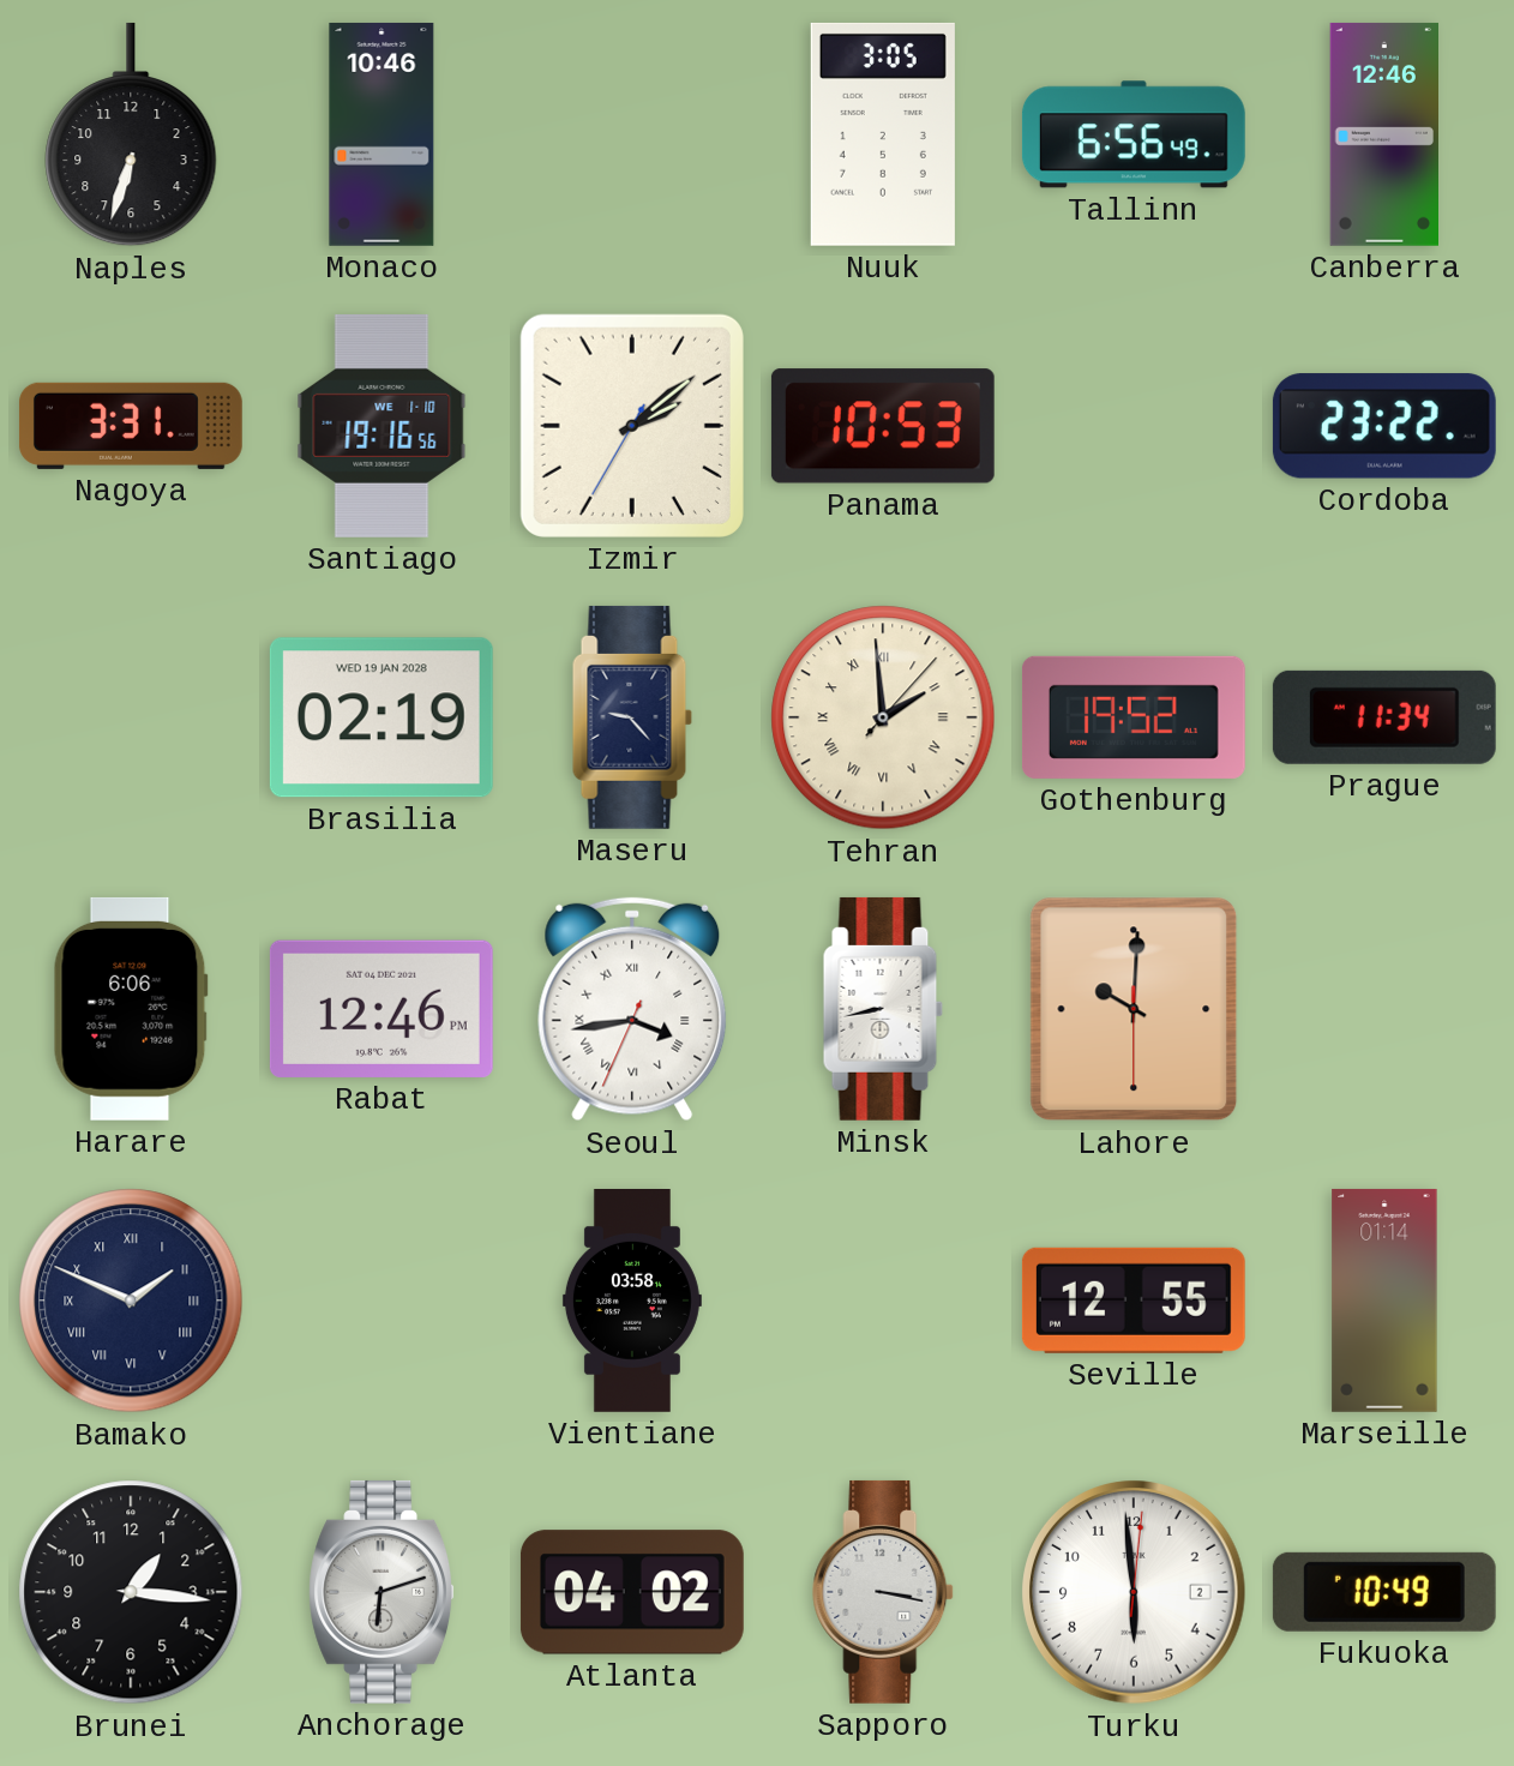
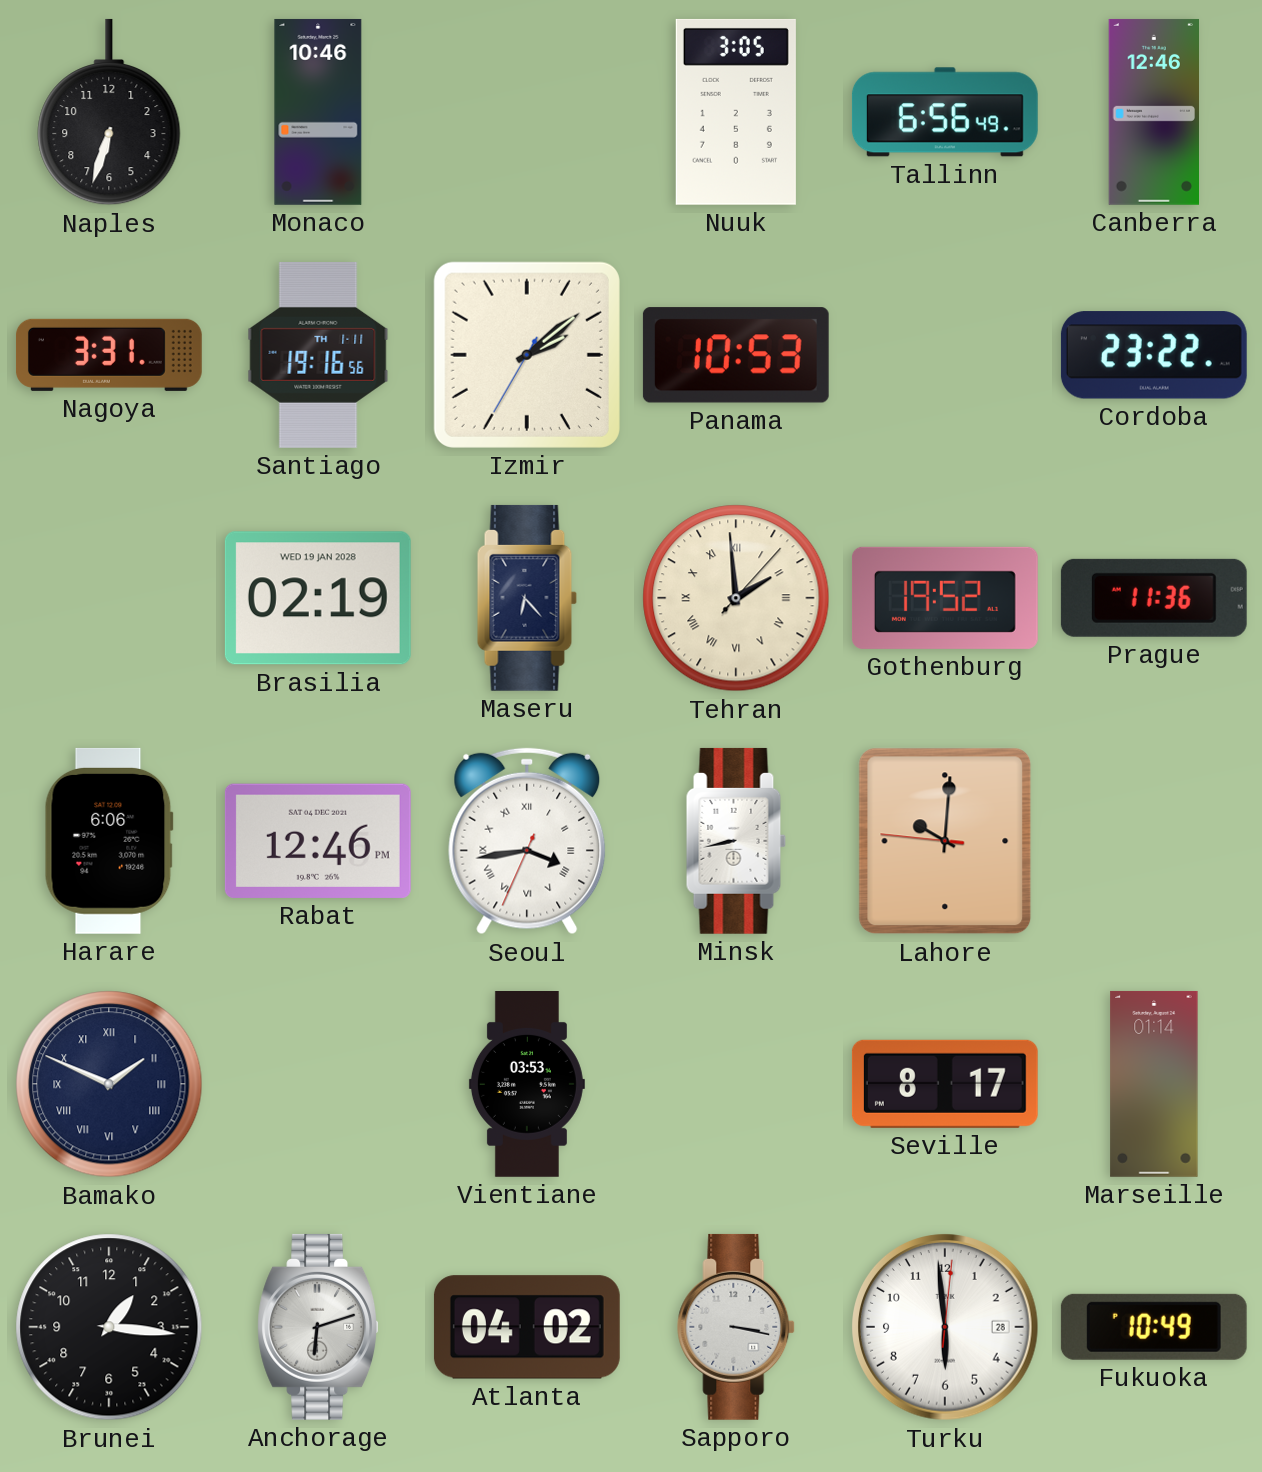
Santiago date: WE 1-10 -> TH 1-11 (318, 355)
Maseru: 9:23 -> 6:23 (527, 598)
Prague: 11:34 -> 11:36 (1154, 598)
Lahore: 10:00:30 -> 10:00:46 (945, 841)
Vientiane: 03:58 -> 03:53 (527, 1085)
Seville: 12:55 -> 8:17 (945, 1084)
Turku date: 2 -> 28 (945, 1327)
